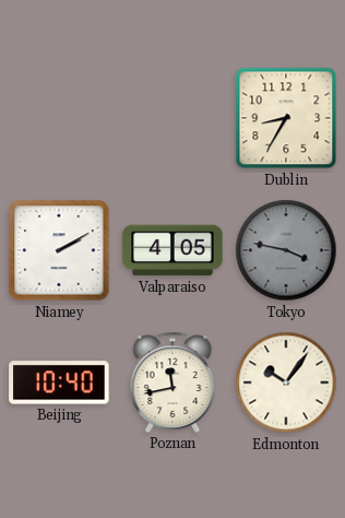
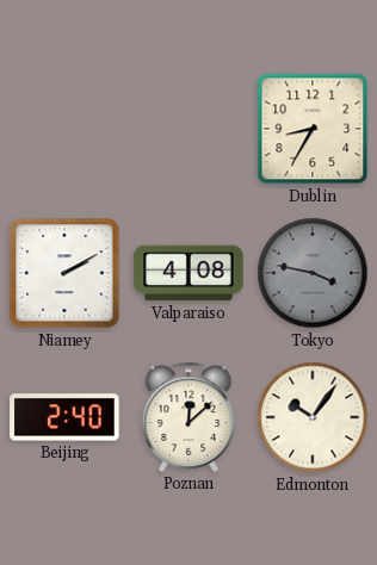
Valparaiso: 4:05 -> 4:08 (188, 273)
Beijing: 10:40 -> 2:40 (64, 417)
Poznan: 11:43 -> 12:08 (188, 417)
